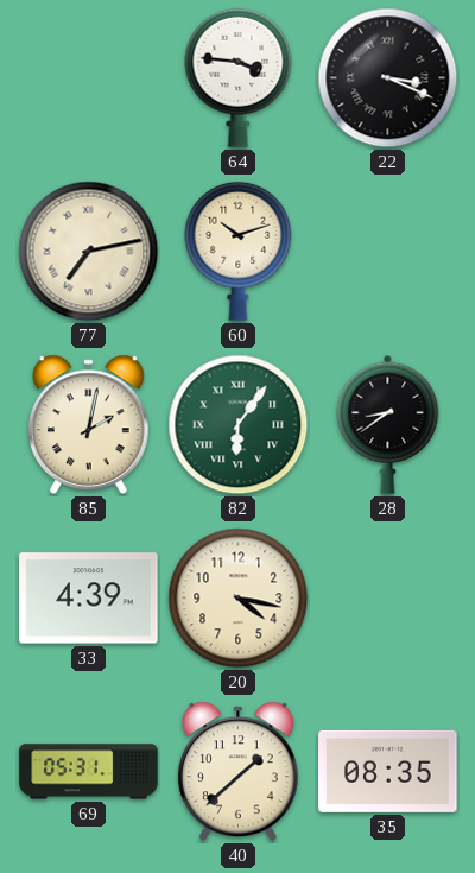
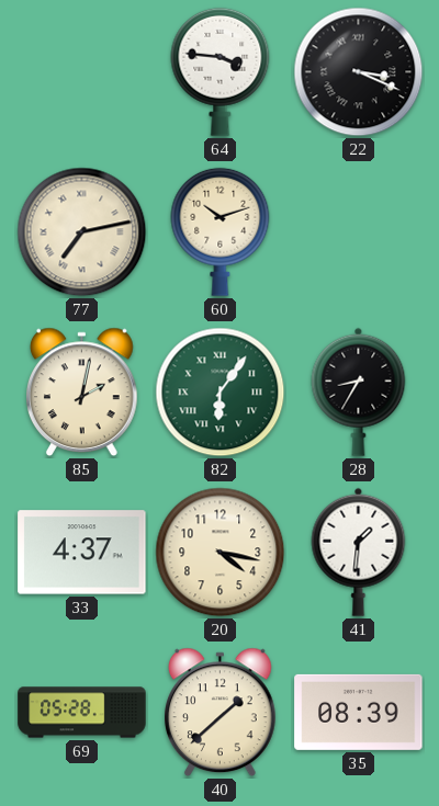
28: 8:39 -> 8:35 (359, 391)
33: 4:39 -> 4:37 (82, 553)
41: none -> 1:31 (359, 552)
69: 05:31 -> 05:28 (82, 713)
35: 08:35 -> 08:39 (359, 712)
